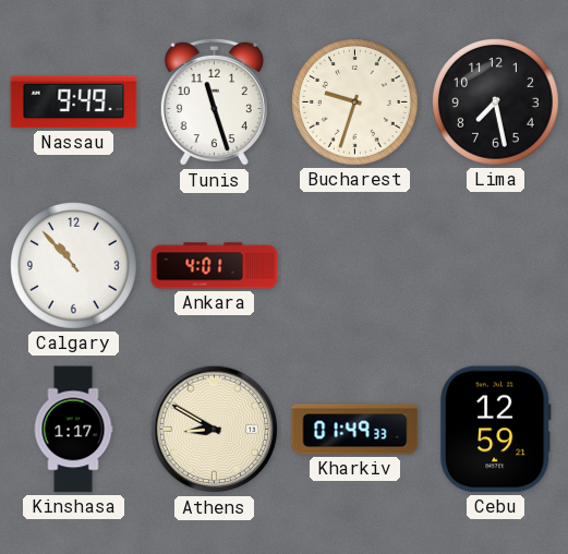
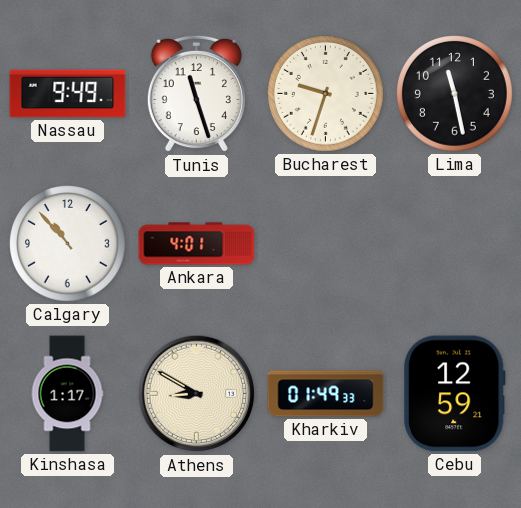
Lima: 7:28 -> 11:28 (455, 94)
